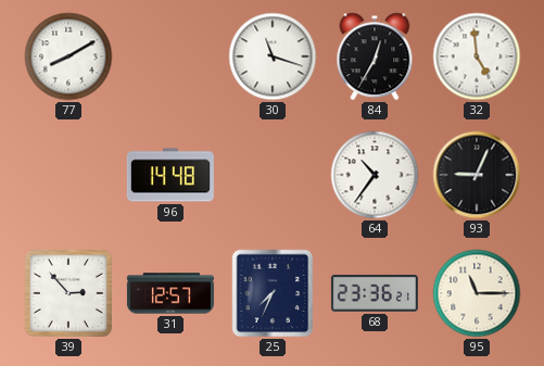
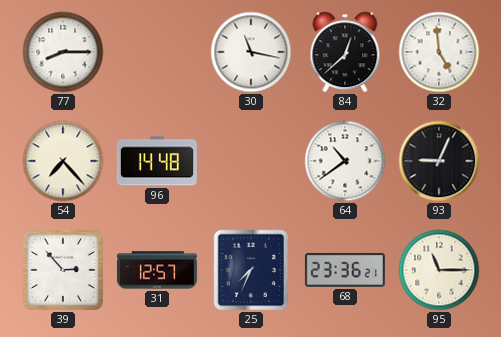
77: 8:10 -> 8:15 (63, 52)
30: 11:18 -> 11:17 (251, 52)
84: 12:35 -> 12:38 (345, 52)
54: none -> 7:23 (63, 161)
64: 10:36 -> 10:39 (345, 161)
